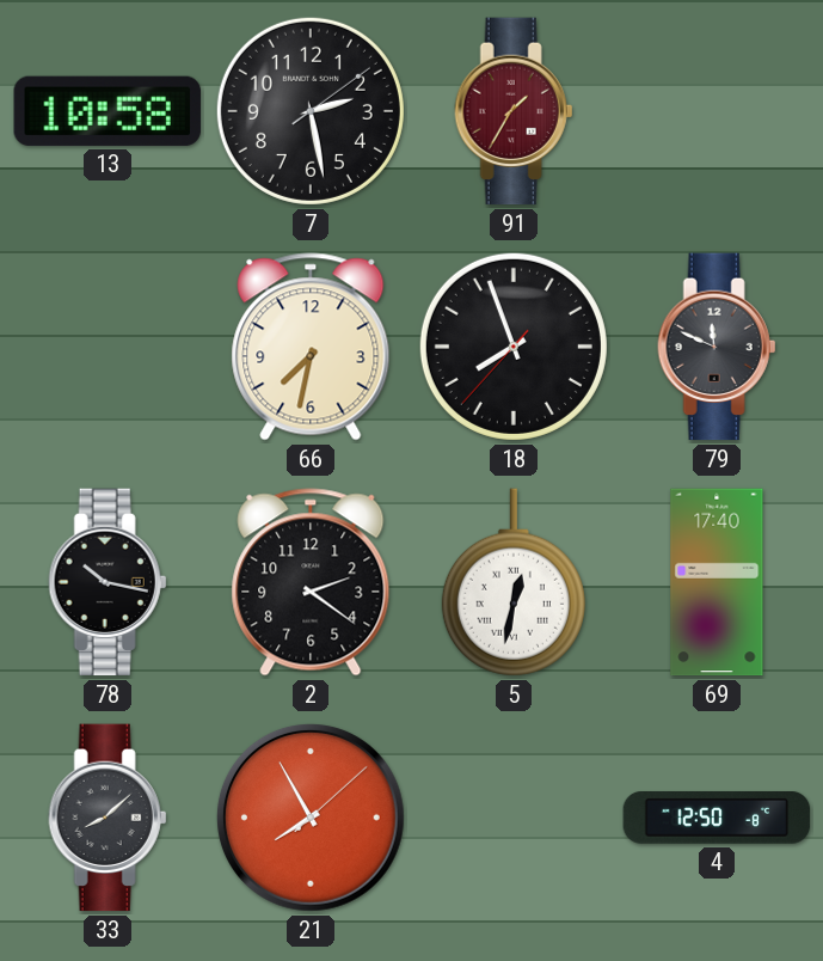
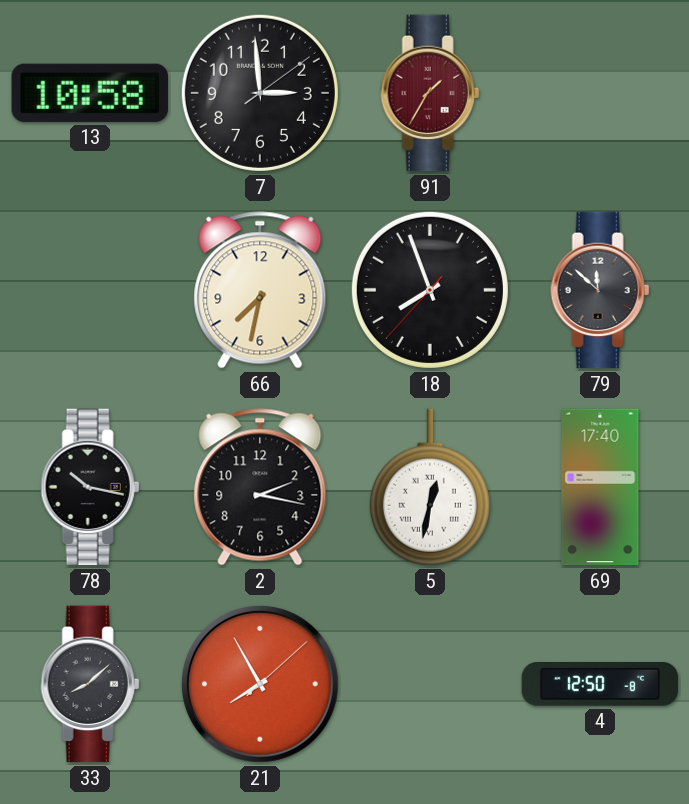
7: 2:28 -> 2:59 (260, 93)
79: 11:49 -> 11:52 (600, 290)
2: 2:21 -> 2:17 (260, 487)
